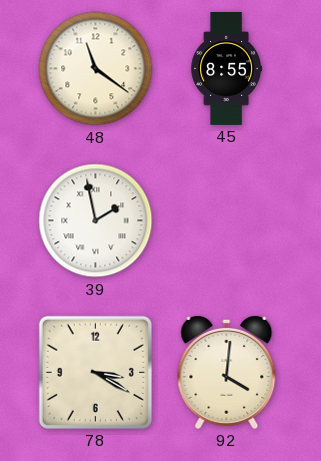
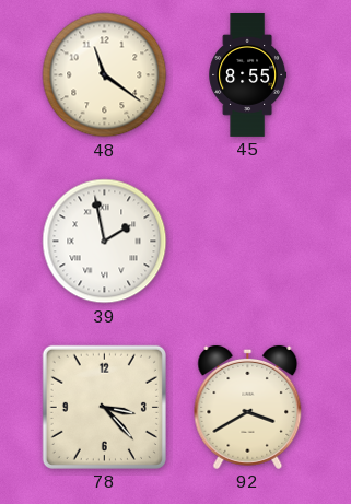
78: 3:20 -> 3:23 (104, 407)
92: 4:01 -> 3:40 (248, 407)
